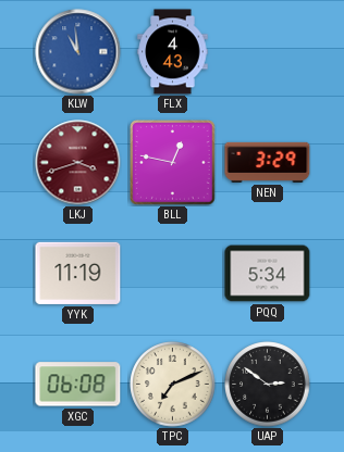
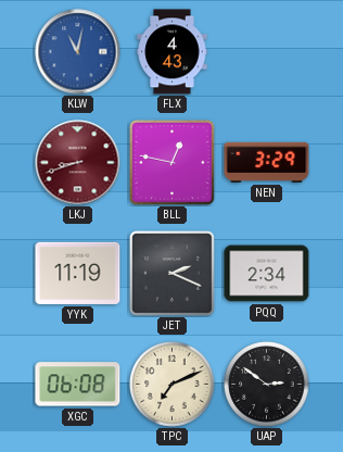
KLW: 10:59 -> 11:02 (78, 52)
LKJ: 3:42 -> 8:42 (78, 163)
JET: none -> 2:19 (173, 274)
PQQ: 5:34 -> 2:34 (267, 274)
